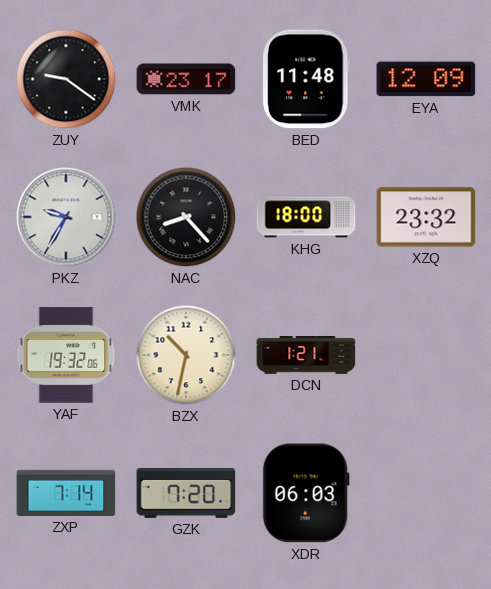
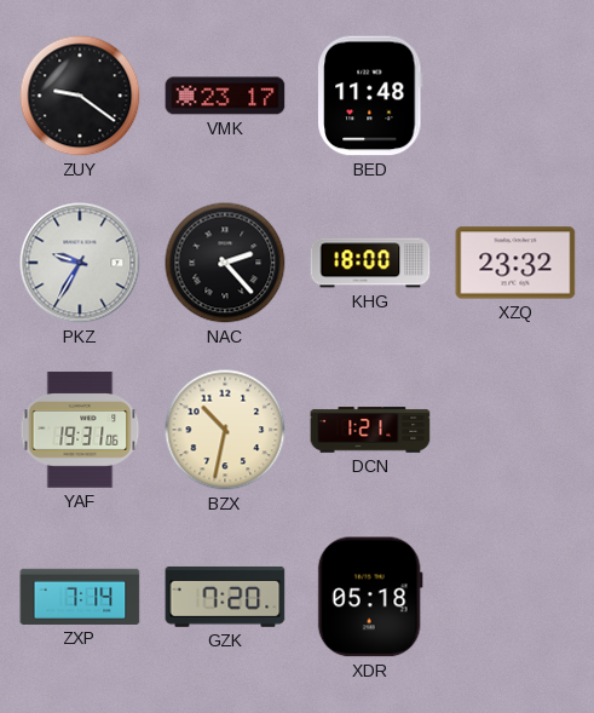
EYA: 12:09 -> none (426, 79)
NAC: 8:23 -> 2:23 (225, 263)
YAF: 19:32 -> 19:31 (80, 430)
XDR: 06:03 -> 05:18 (370, 597)
